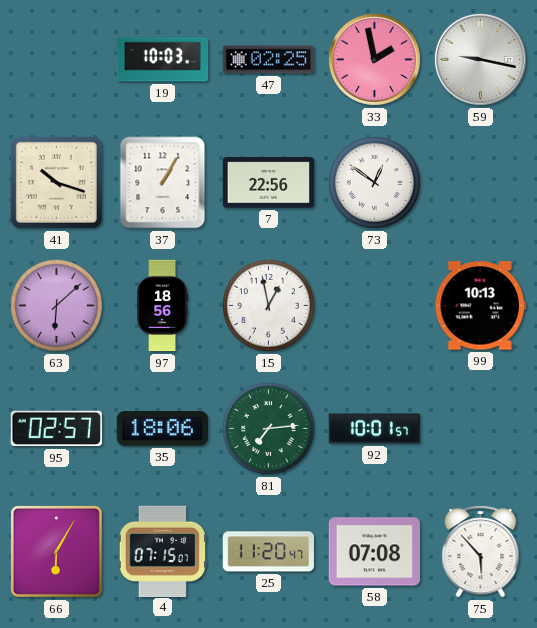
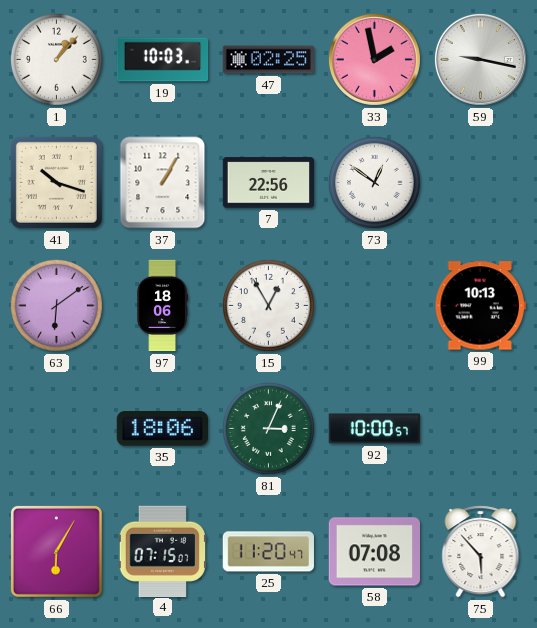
1: none -> 1:07 (56, 59)
63: 6:08 -> 6:09 (56, 305)
97: 18:56 -> 18:06 (162, 306)
15: 12:58 -> 12:55 (268, 305)
95: 02:57 -> none (56, 429)
81: 7:14 -> 3:04 (268, 428)
92: 10:01 -> 10:00 (374, 429)
